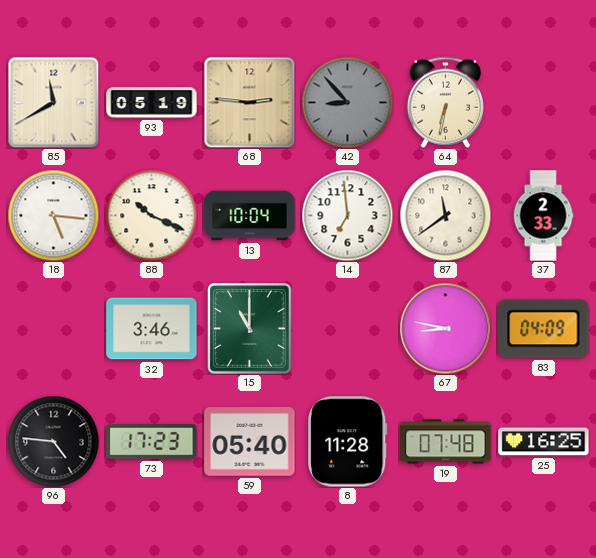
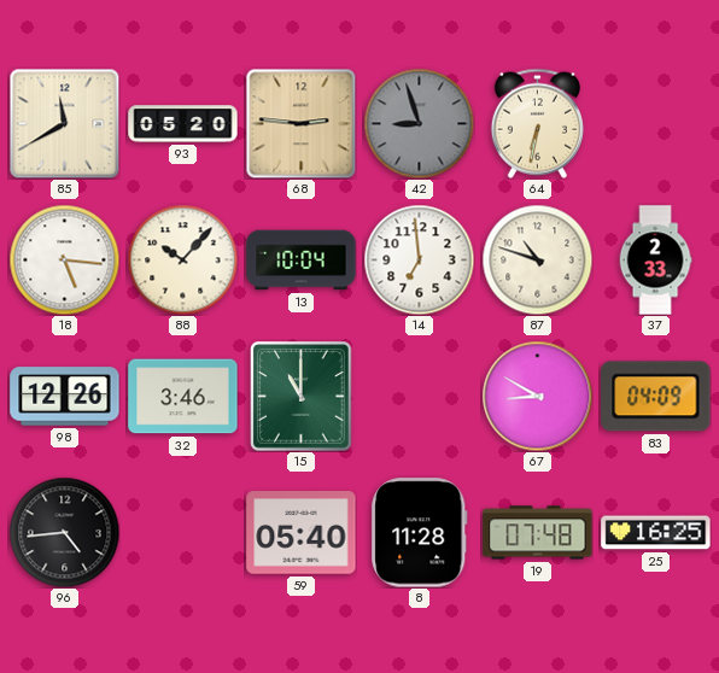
93: 05:19 -> 05:20 (183, 124)
42: 8:53 -> 8:57 (419, 123)
88: 10:19 -> 10:07 (182, 259)
87: 11:39 -> 10:48 (537, 259)
98: none -> 12:26 (65, 397)
67: 8:47 -> 8:50 (537, 396)
96: 4:46 -> 4:44 (64, 532)
73: 17:23 -> none (152, 441)
